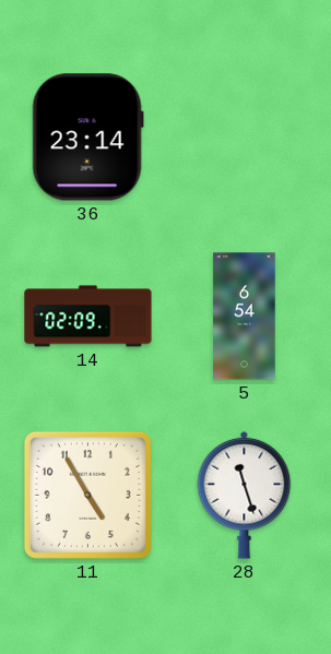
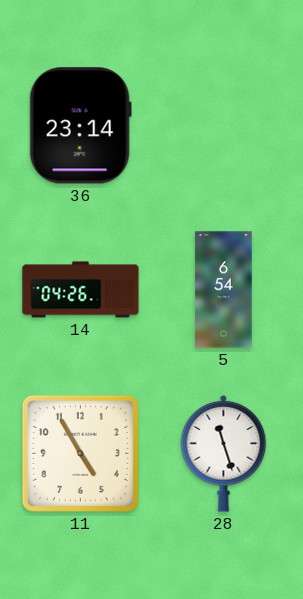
14: 02:09 -> 04:26 (81, 290)
